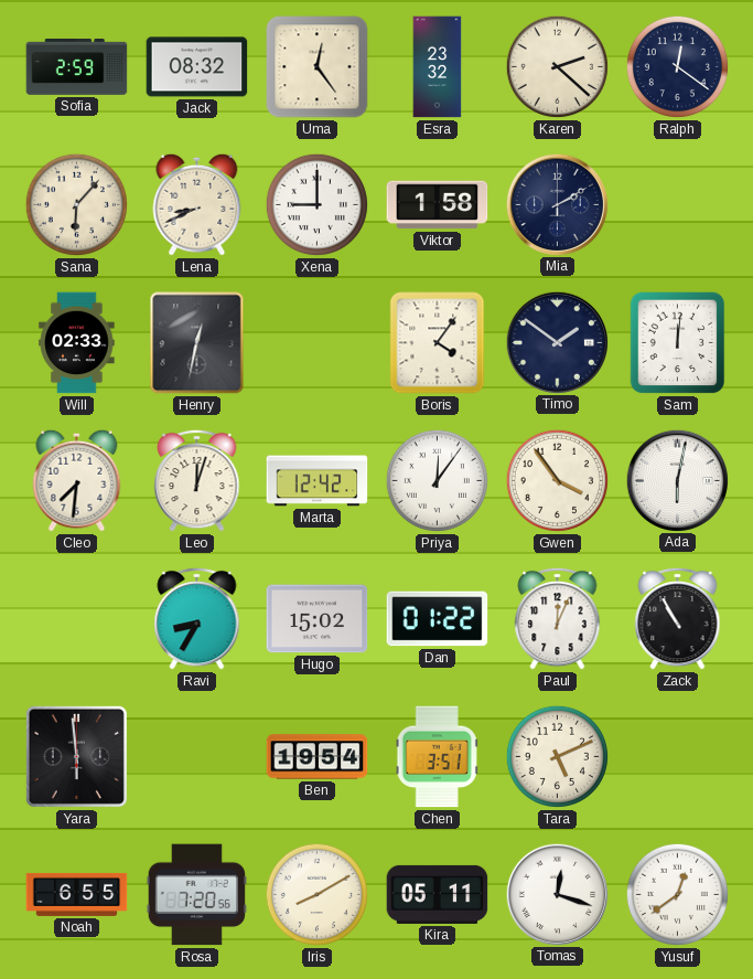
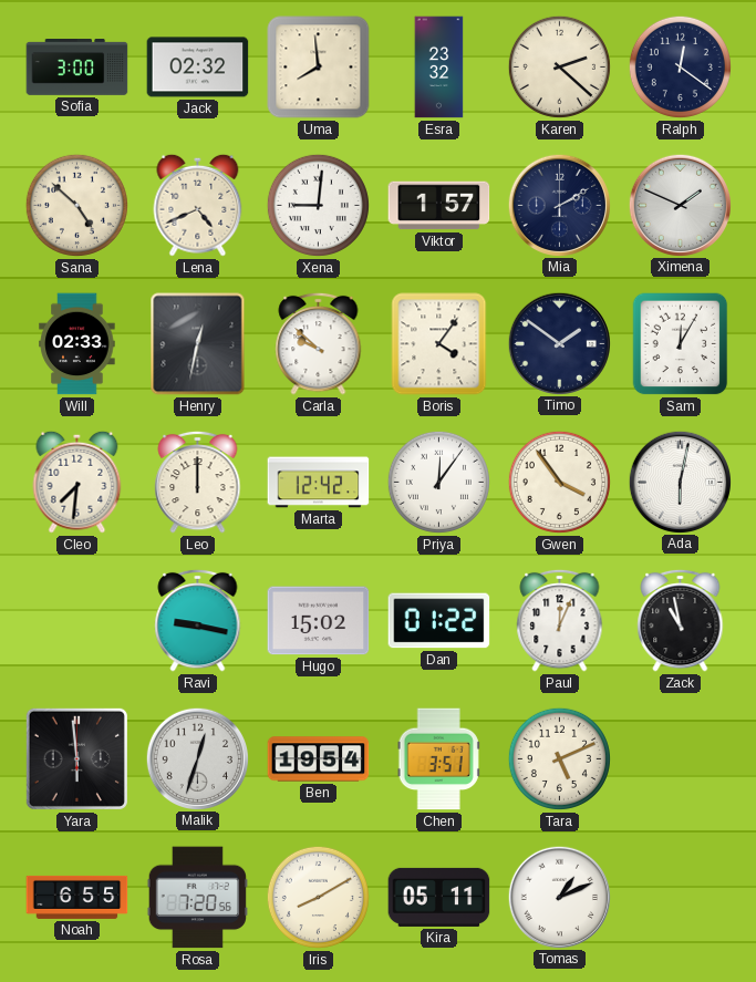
Sofia: 2:59 -> 3:00 (77, 68)
Jack: 08:32 -> 02:32 (198, 68)
Uma: 12:24 -> 7:59 (319, 68)
Sana: 6:07 -> 4:52 (76, 205)
Lena: 8:41 -> 4:41 (198, 205)
Xena: 9:00 -> 9:01 (318, 205)
Viktor: 1:58 -> 1:57 (439, 206)
Ximena: none -> 1:49 (680, 205)
Carla: none -> 9:52 (319, 343)
Sam: 12:01 -> 12:05 (681, 344)
Leo: 12:03 -> 12:00 (198, 482)
Ravi: 8:35 -> 9:17 (198, 620)
Zack: 10:55 -> 10:58 (681, 620)
Malik: none -> 12:33 (197, 758)
Tomas: 12:18 -> 1:11 (559, 897)
Yusuf: 12:39 -> none (677, 894)
